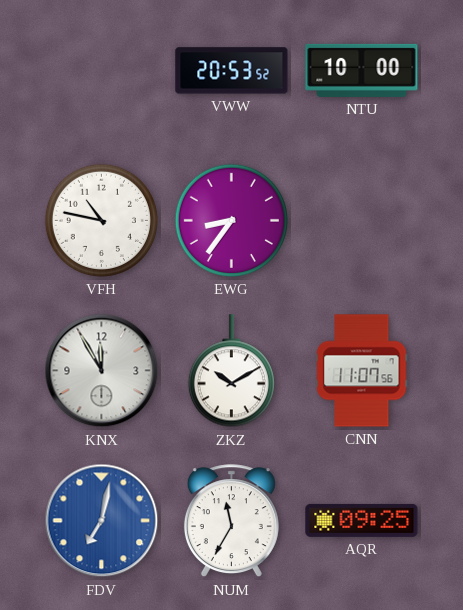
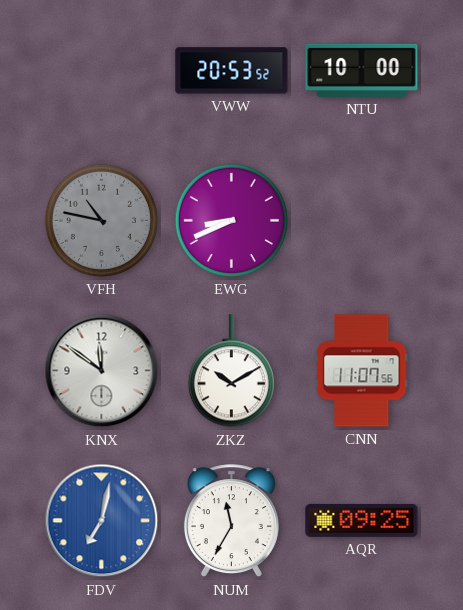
VFH dial: white -> grey (101, 220)
EWG: 8:36 -> 8:41 (231, 220)
KNX: 11:55 -> 11:51 (102, 371)
